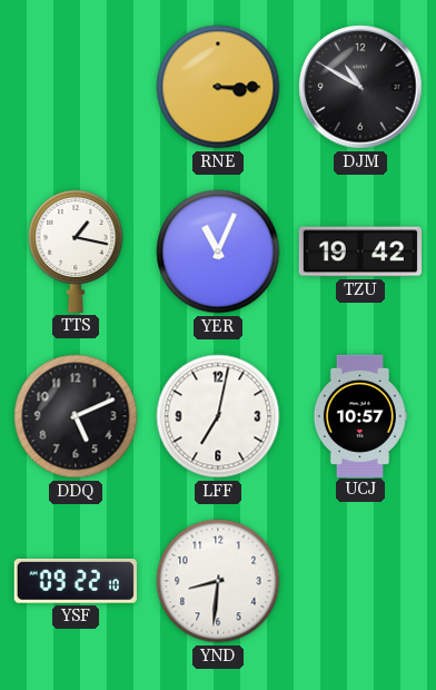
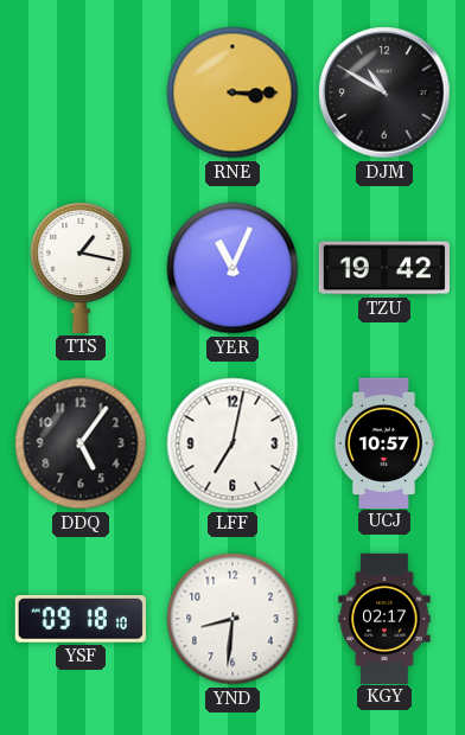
DDQ: 5:11 -> 5:06 (81, 443)
YSF: 09:22 -> 09:18 (81, 619)
KGY: none -> 02:17 (384, 618)
